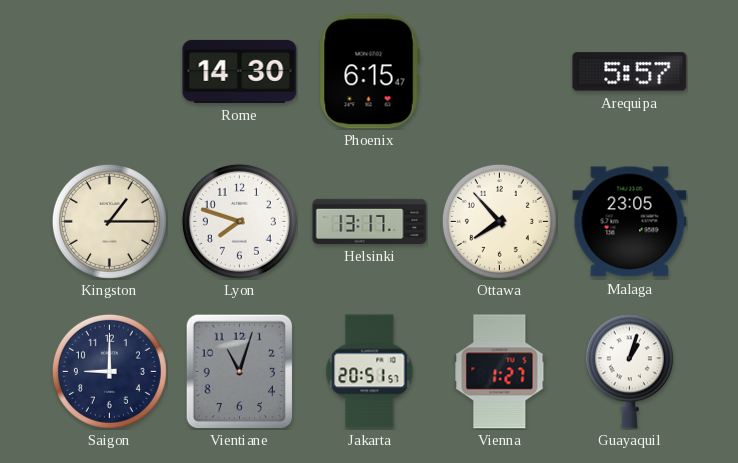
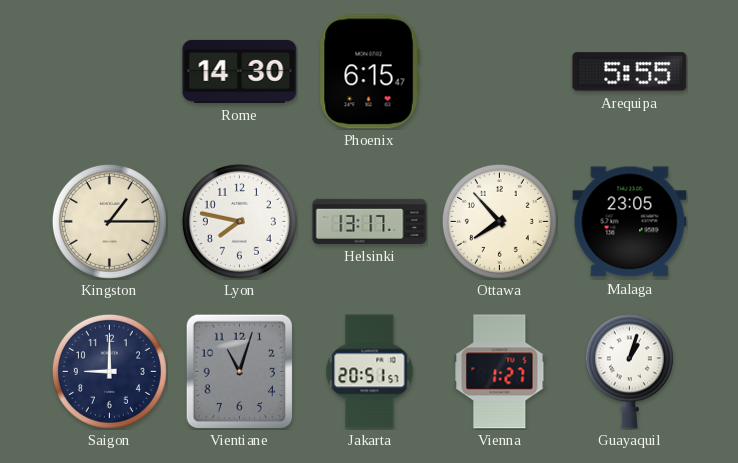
Arequipa: 5:57 -> 5:55 (630, 72)
Lyon: 7:48 -> 7:47 (239, 221)
